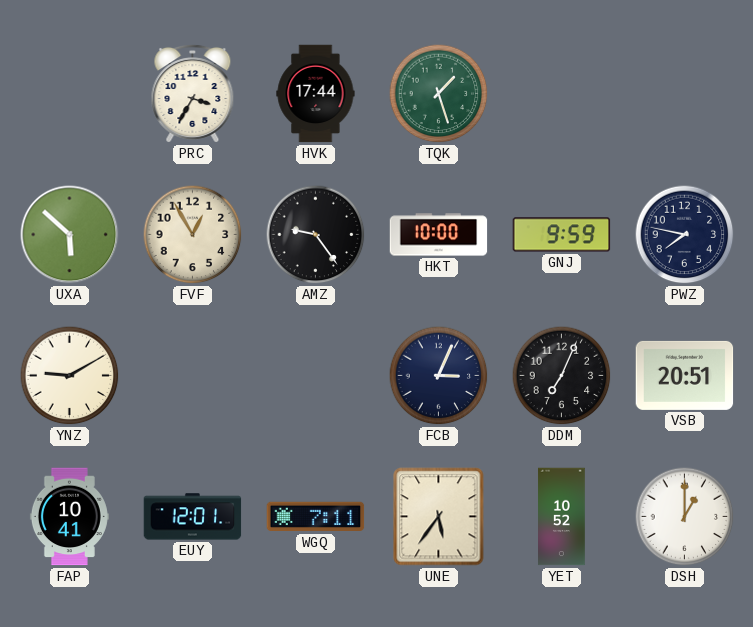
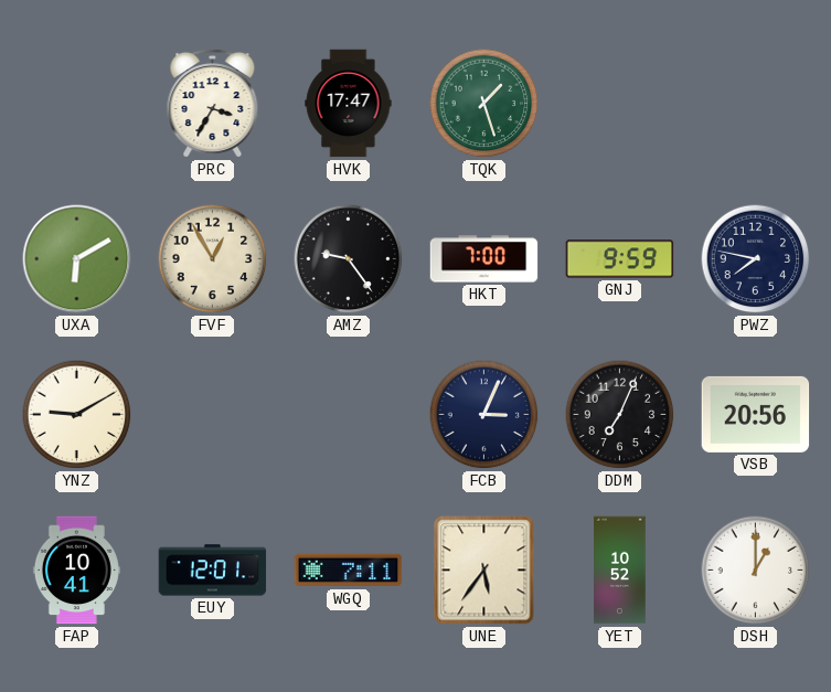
HVK: 17:44 -> 17:47 (349, 104)
UXA: 5:52 -> 6:10 (77, 259)
HKT: 10:00 -> 7:00 (484, 259)
VSB: 20:51 -> 20:56 (756, 414)
